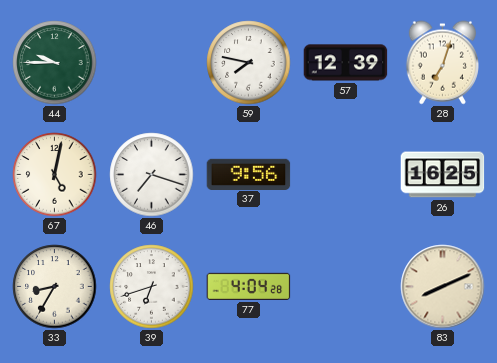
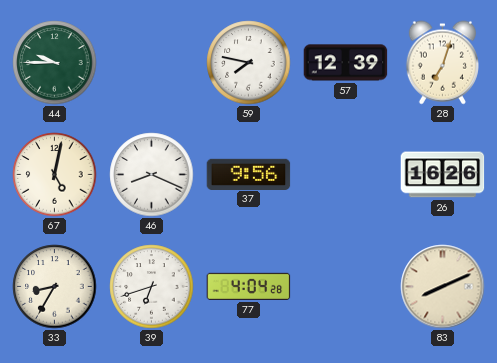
46: 7:18 -> 8:19 (152, 175)
26: 16:25 -> 16:26 (443, 175)
